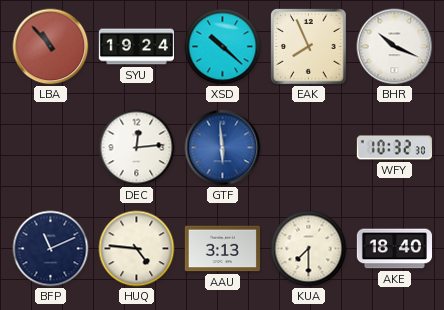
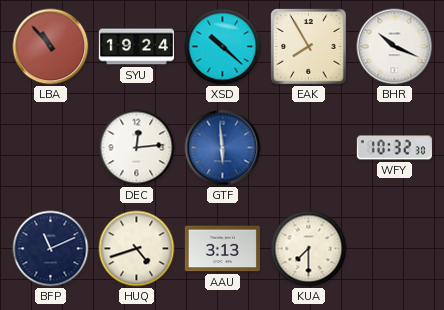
EAK: 7:56 -> 7:55 (309, 47)
HUQ: 4:46 -> 4:42 (137, 249)
AKE: 18:40 -> none (394, 249)
